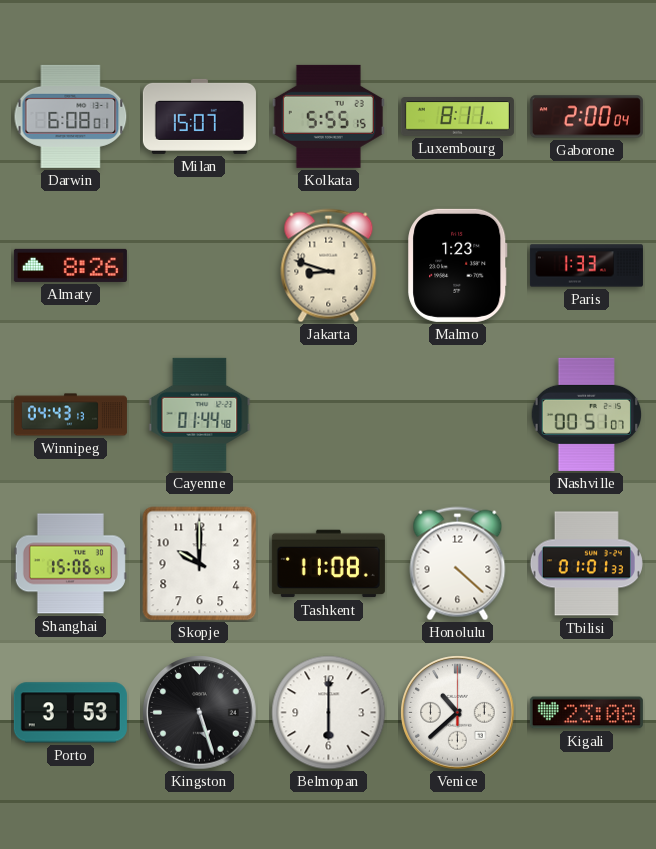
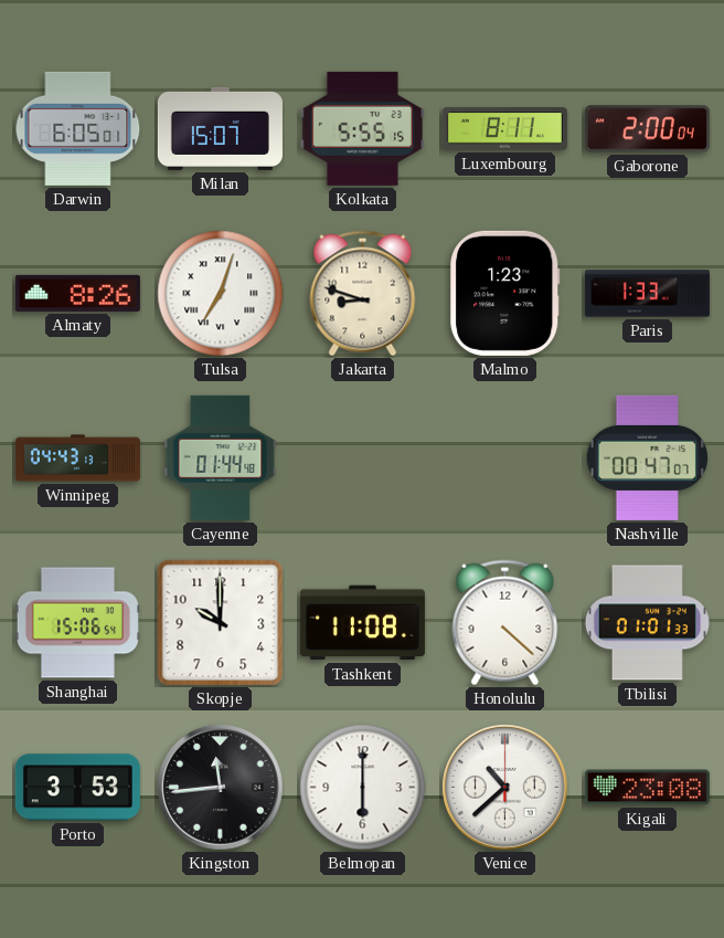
Darwin: 6:08 -> 6:05 (78, 128)
Tulsa: none -> 7:03 (221, 294)
Nashville: 00:51 -> 00:47 (648, 457)
Kingston: 5:27 -> 11:44 (221, 788)
